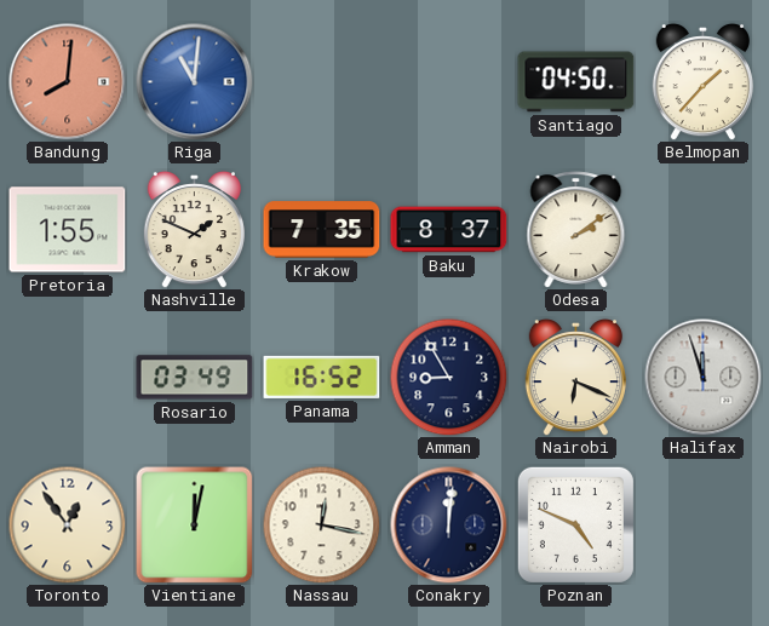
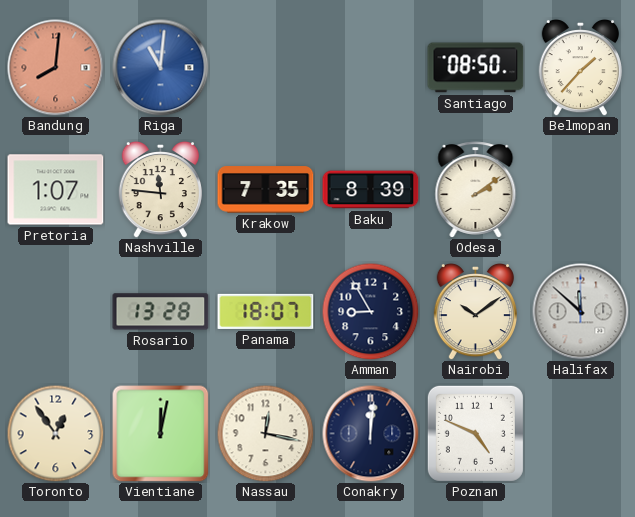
Santiago: 04:50 -> 08:50 (476, 68)
Pretoria: 1:55 -> 1:07 (56, 190)
Nashville: 1:49 -> 11:46 (160, 189)
Baku: 8:37 -> 8:39 (371, 190)
Rosario: 03:49 -> 13:28 (161, 312)
Panama: 16:52 -> 18:07 (266, 311)
Nairobi: 6:19 -> 10:09 (475, 311)
Halifax: 11:57 -> 11:52 (581, 312)
